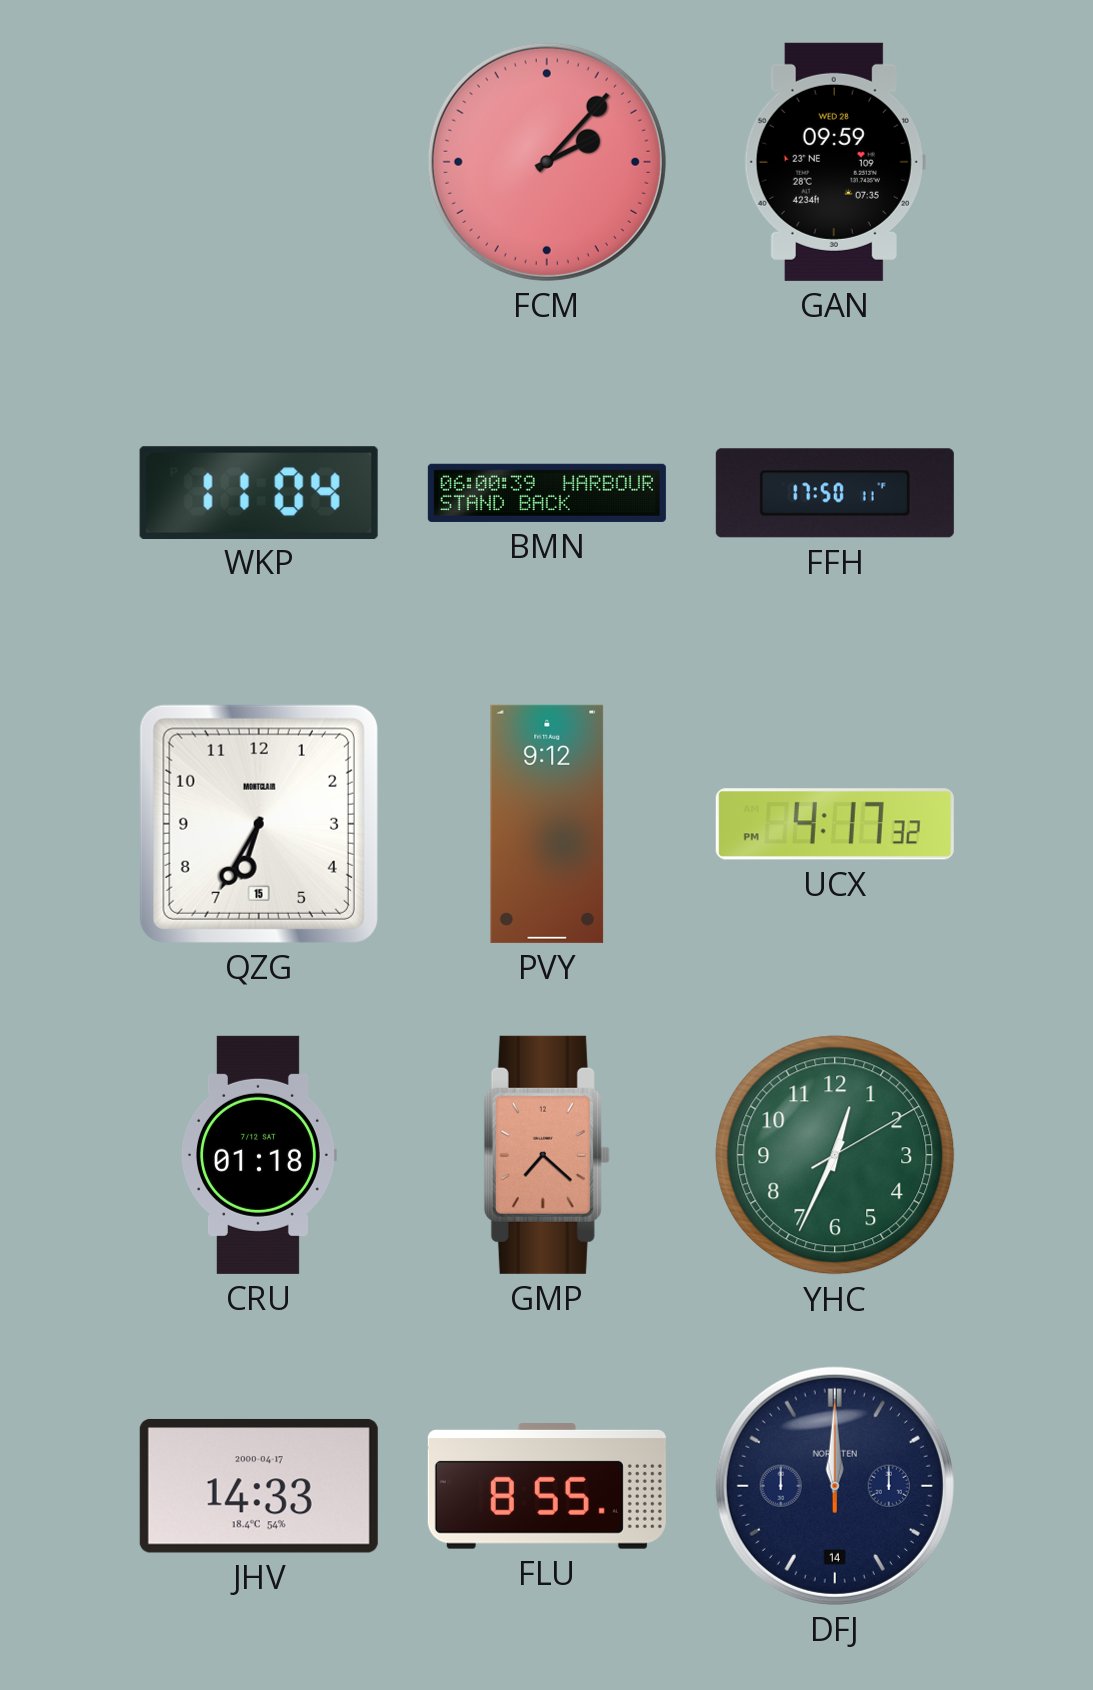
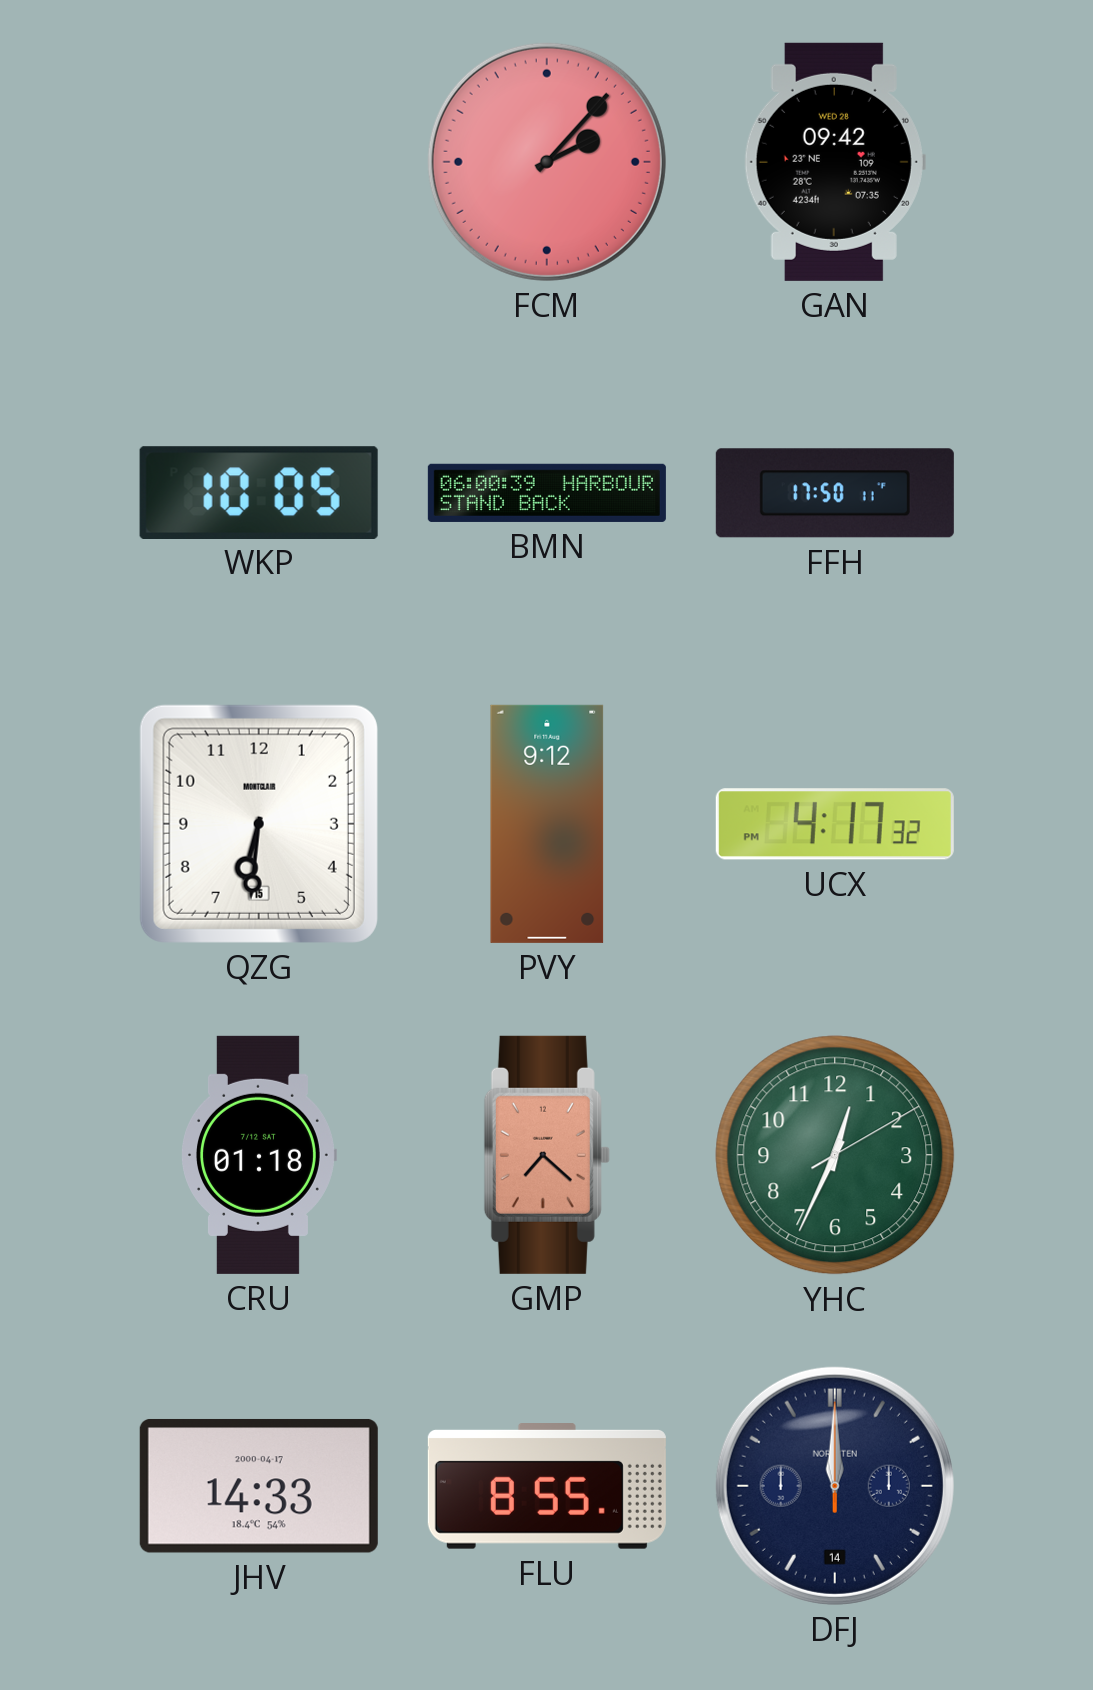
GAN: 09:59 -> 09:42 (835, 162)
WKP: 11:04 -> 10:05 (259, 492)
QZG: 6:35 -> 6:31 (259, 824)
